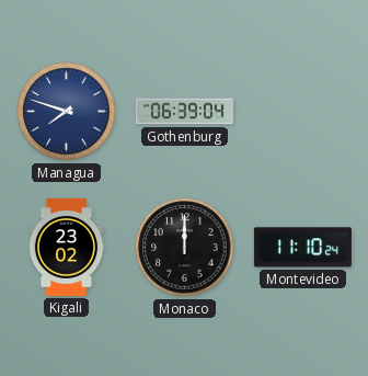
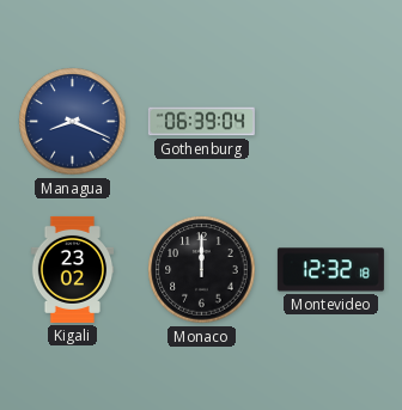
Managua: 7:48 -> 8:19 (73, 122)
Montevideo: 11:10 -> 12:32 (330, 270)
